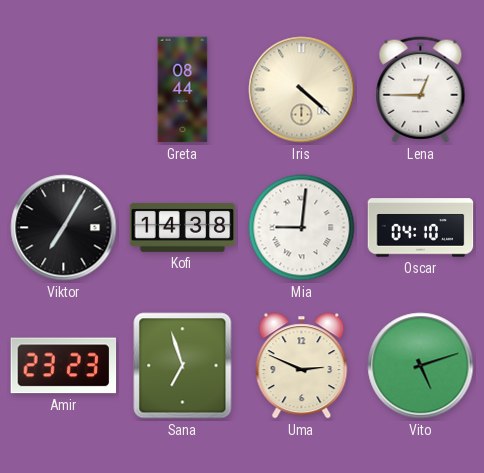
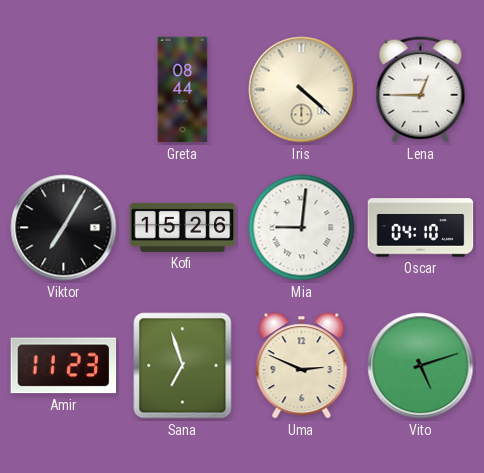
Kofi: 14:38 -> 15:26 (183, 227)
Amir: 23:23 -> 11:23 (64, 366)
